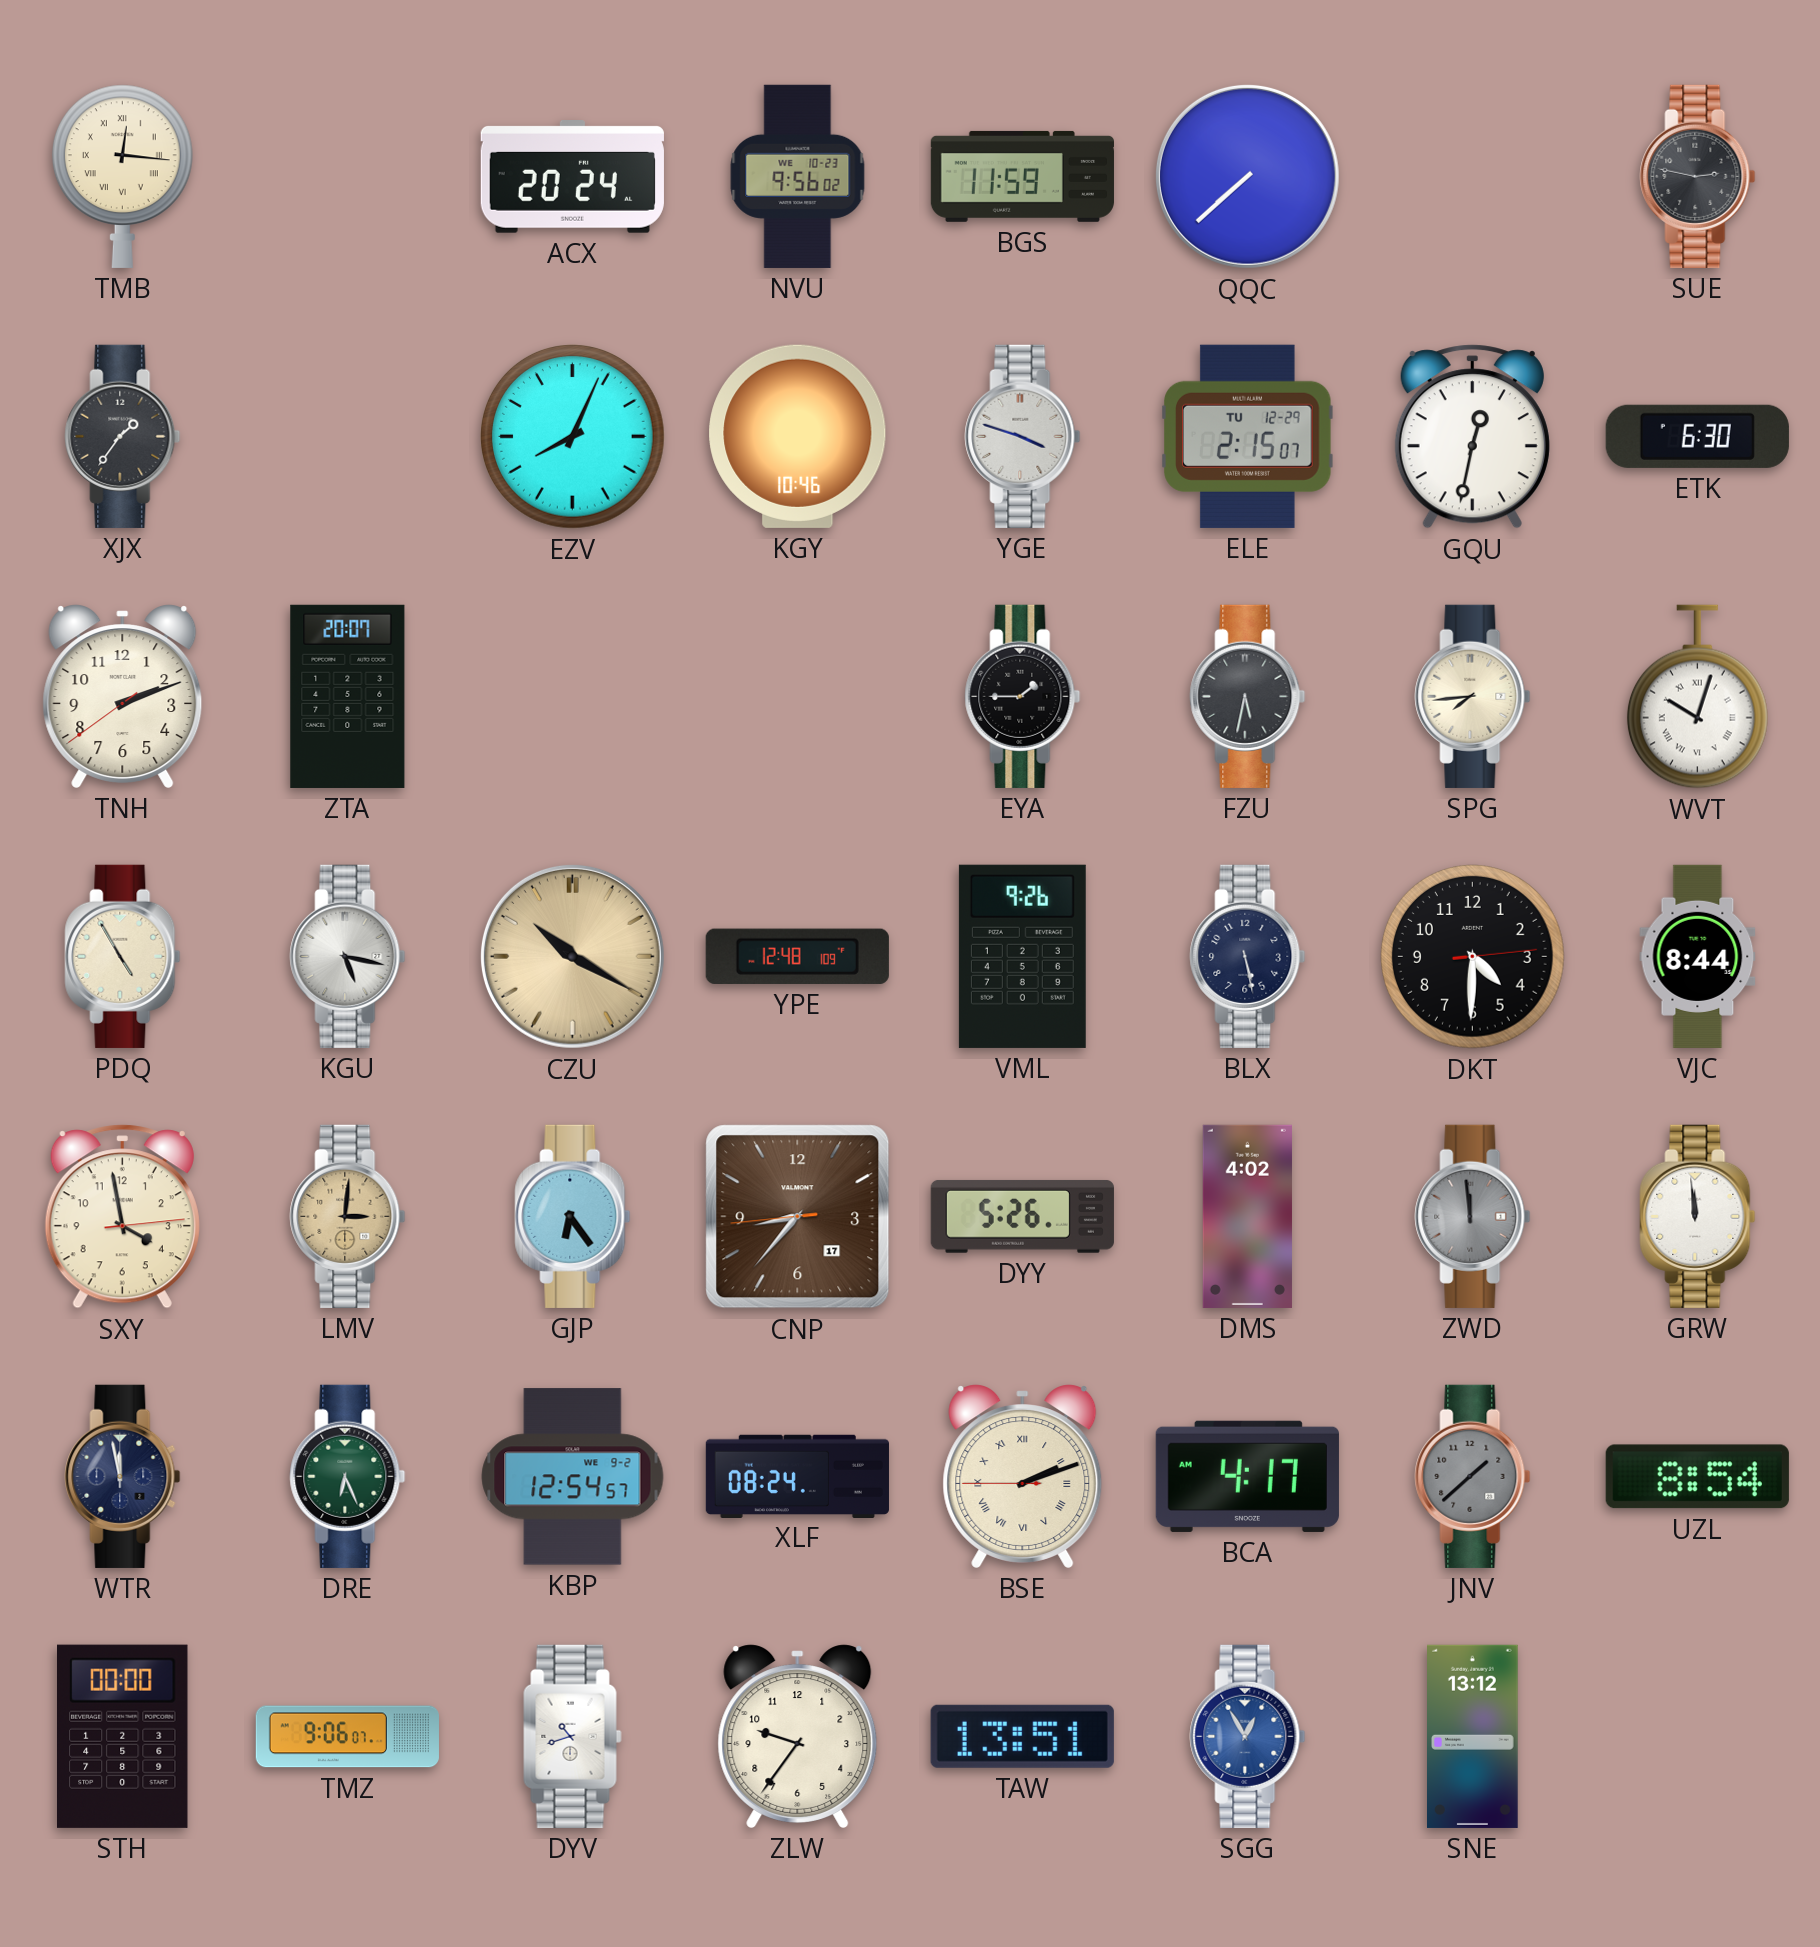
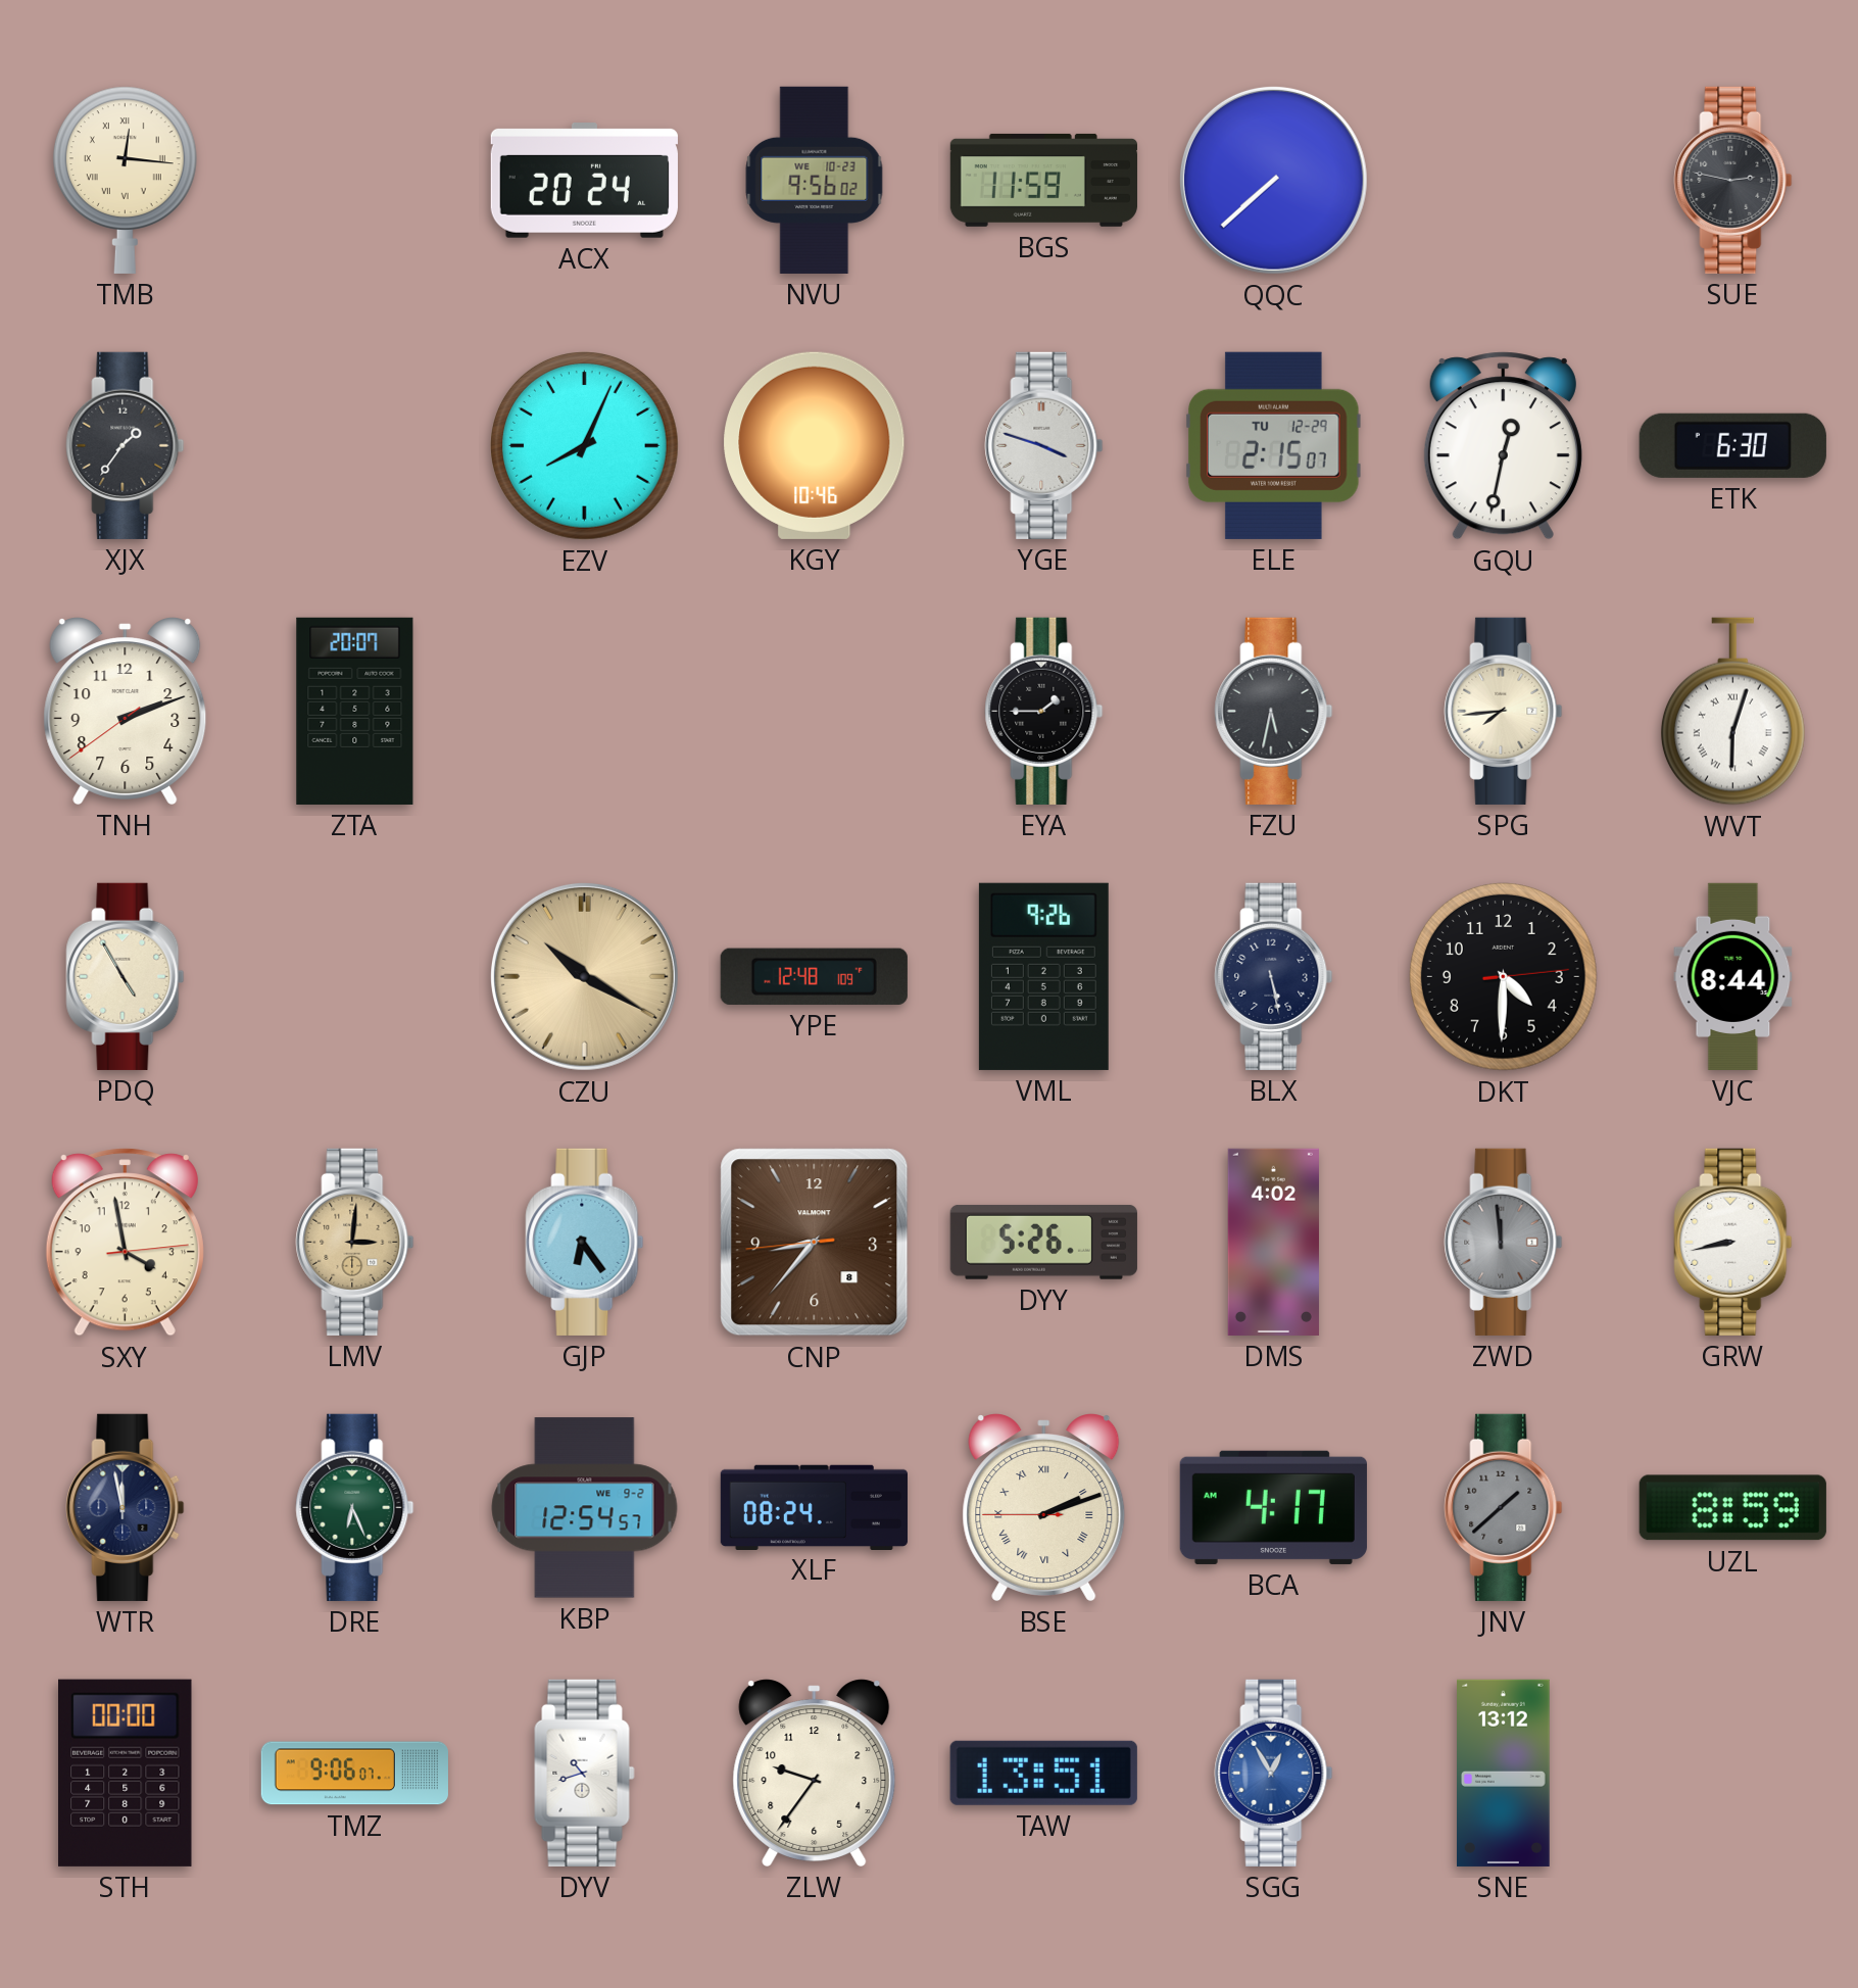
WVT: 10:03 -> 6:03 (1732, 712)
KGU: 5:17 -> none (348, 956)
CNP date: 17 -> 8 (815, 1243)
GRW: 11:59 -> 8:43 (1733, 1242)
UZL: 8:54 -> 8:59 (1732, 1508)
